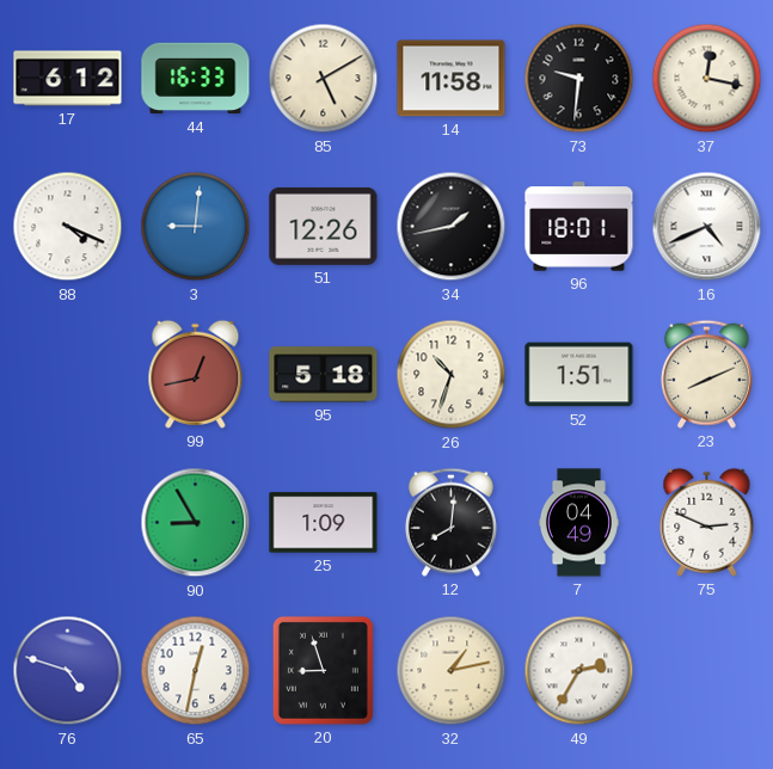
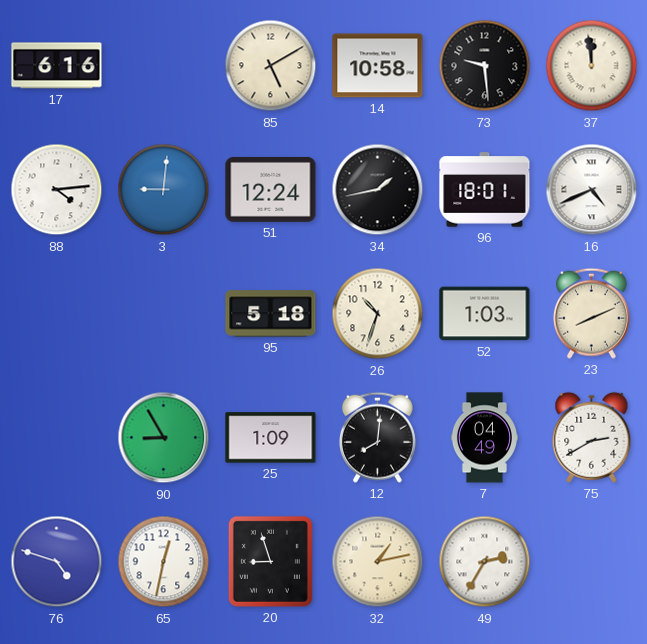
17: 6:12 -> 6:16 (57, 66)
44: 16:33 -> none (196, 79)
14: 11:58 -> 10:58 (378, 66)
73: 9:31 -> 9:29 (485, 66)
37: 12:17 -> 11:59 (592, 66)
88: 4:19 -> 4:14 (57, 190)
51: 12:26 -> 12:24 (271, 189)
99: 12:43 -> none (196, 374)
52: 1:51 -> 1:03 (485, 314)
75: 2:49 -> 2:40 (592, 437)
